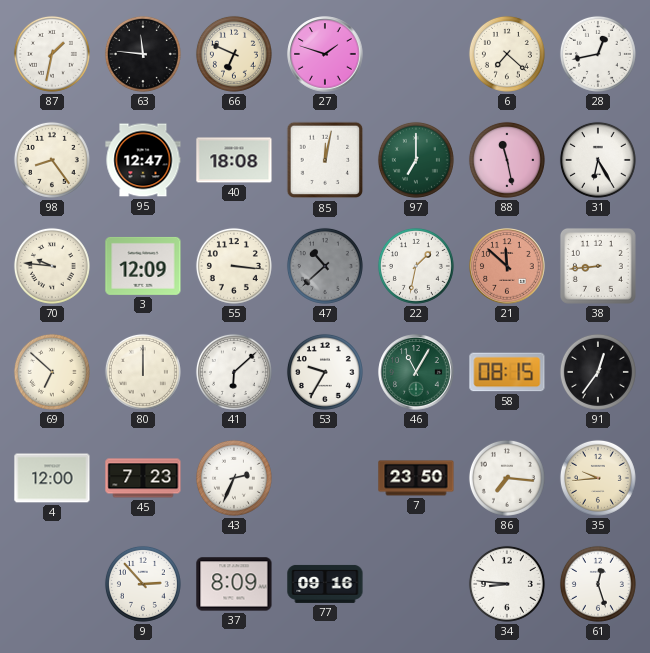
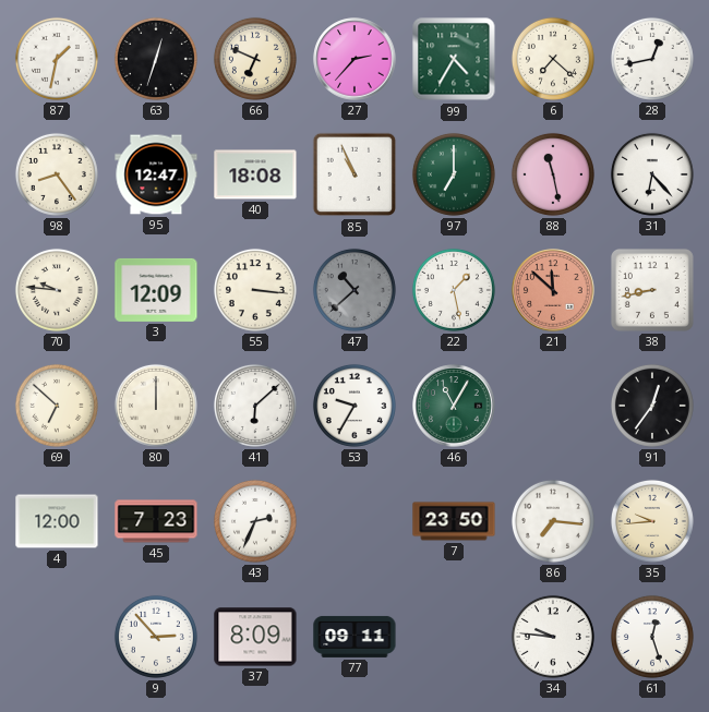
63: 11:46 -> 12:33 (156, 59)
27: 1:48 -> 2:37 (354, 59)
99: none -> 4:35 (454, 59)
85: 12:02 -> 10:56 (354, 174)
31: 6:25 -> 6:23 (652, 174)
22: 1:32 -> 1:28 (454, 290)
38: 8:44 -> 8:43 (652, 290)
58: 08:15 -> none (507, 372)
77: 09:16 -> 09:11 (354, 637)
34: 8:46 -> 9:46 (553, 637)
